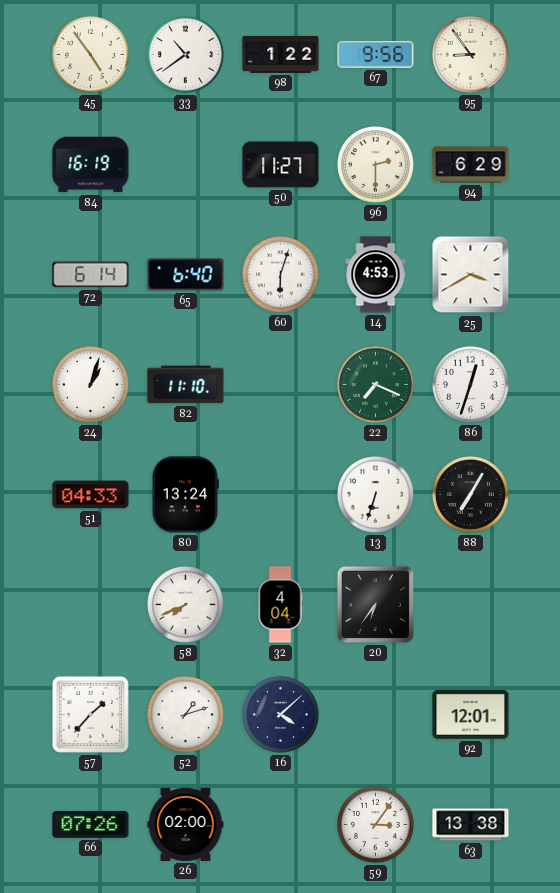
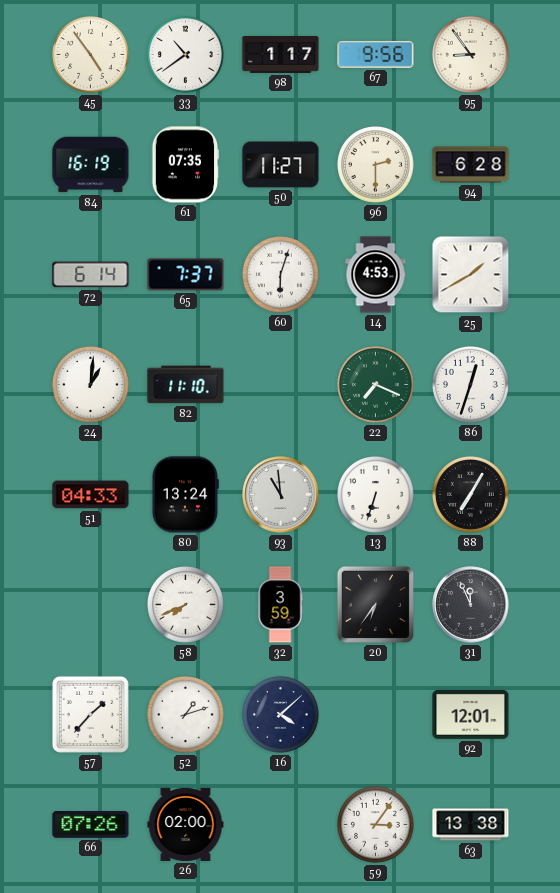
98: 1:22 -> 1:17 (281, 54)
61: none -> 07:35 (186, 165)
94: 6:29 -> 6:28 (471, 165)
65: 6:40 -> 7:37 (186, 275)
25: 3:40 -> 1:40 (471, 275)
24: 1:03 -> 1:01 (91, 385)
93: none -> 10:59 (281, 495)
32: 4:04 -> 3:59 (280, 605)
31: none -> 11:56 (471, 605)
